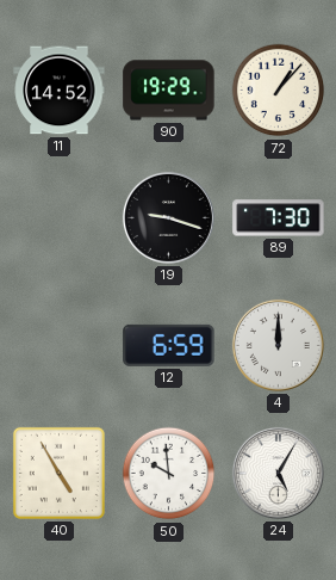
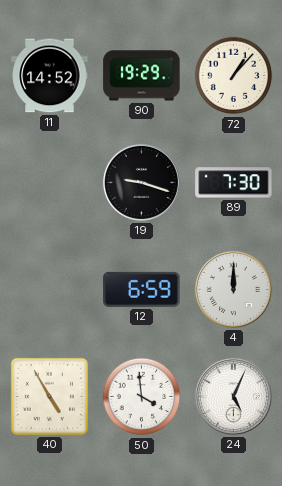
50: 9:59 -> 3:59 (142, 397)
24: 5:05 -> 5:04 (233, 396)
